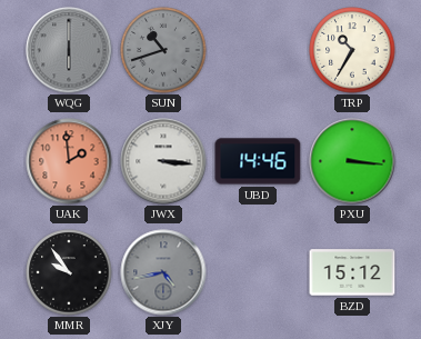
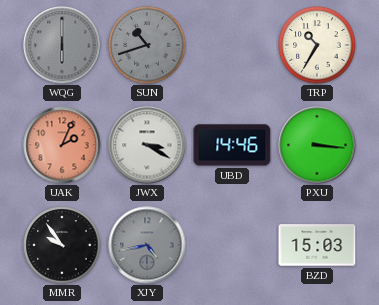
UAK: 1:59 -> 2:04 (62, 145)
JWX: 3:16 -> 3:20 (147, 145)
BZD: 15:12 -> 15:03 (317, 245)
